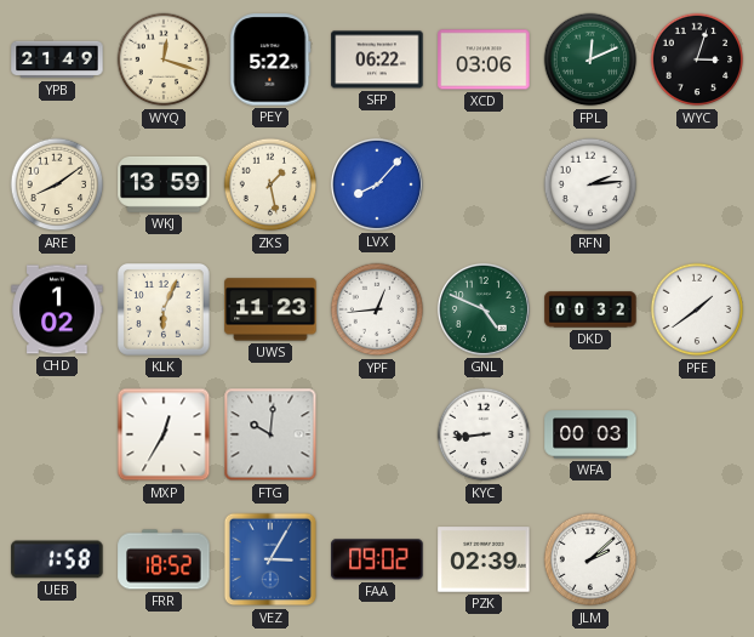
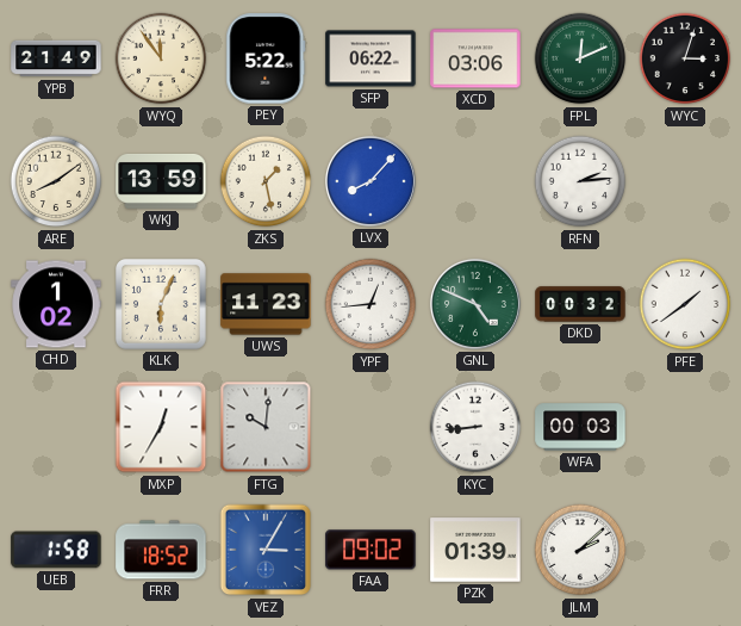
WYQ: 12:18 -> 11:54 (161, 58)
PZK: 02:39 -> 01:39 (475, 550)
